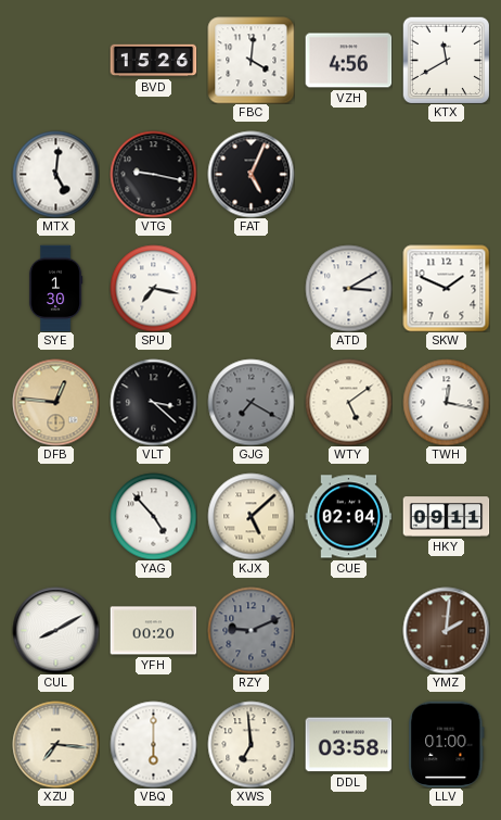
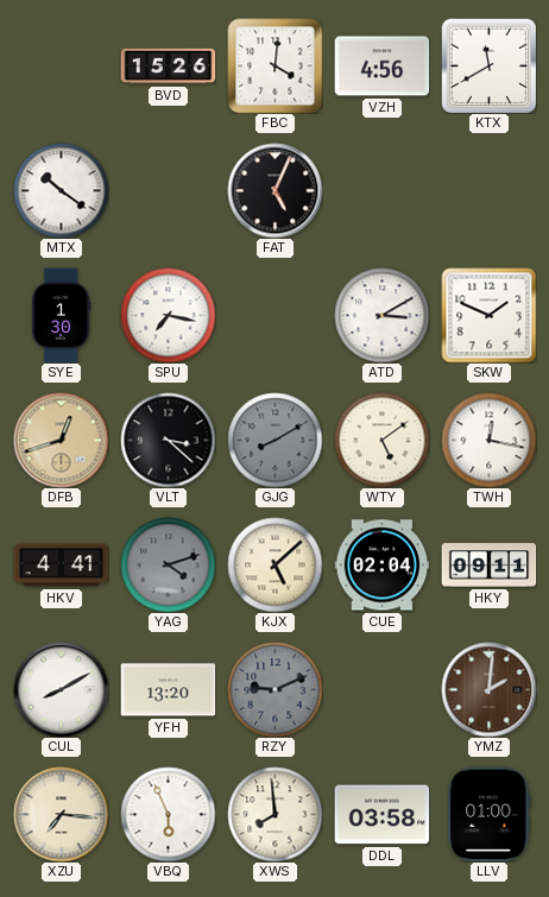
MTX: 5:01 -> 10:21 (61, 190)
VTG: 9:17 -> none (153, 174)
DFB: 12:46 -> 12:42 (61, 440)
GJG: 7:20 -> 8:10 (274, 440)
HKV: none -> 4:41 (61, 566)
YAG: 4:53 -> 4:12 (168, 564)
YAG dial: white -> grey (168, 564)
YFH: 00:20 -> 13:20 (168, 690)
VBQ: 6:00 -> 5:56 (168, 814)
XWS: 6:59 -> 7:59 (274, 814)
